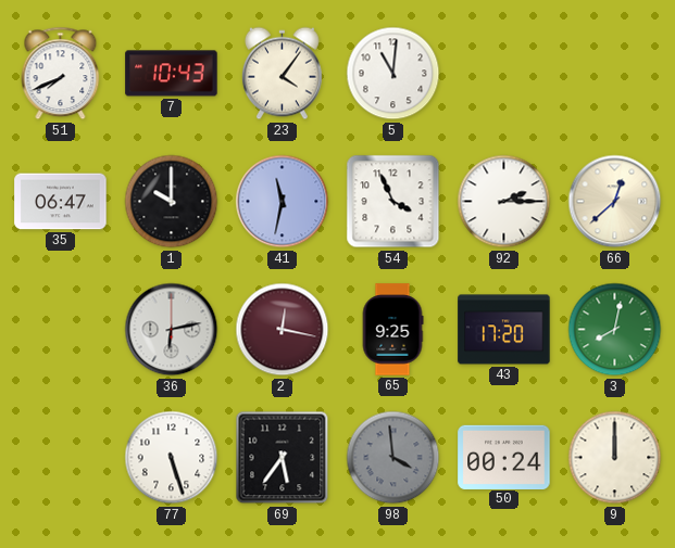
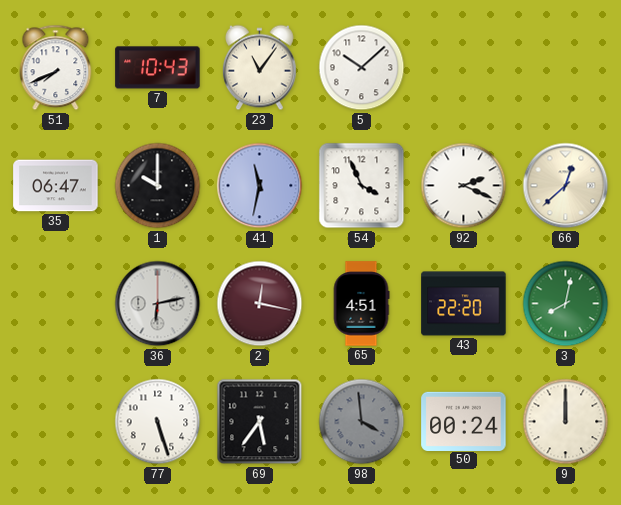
23: 4:06 -> 11:06 (260, 68)
5: 11:01 -> 10:08 (362, 68)
92: 2:15 -> 2:19 (464, 186)
65: 9:25 -> 4:51 (361, 304)
43: 17:20 -> 22:20 (464, 304)
